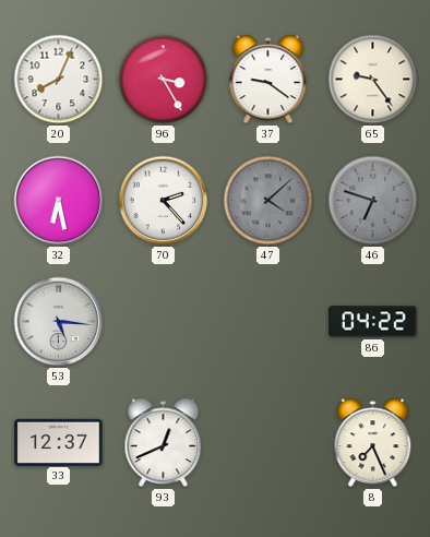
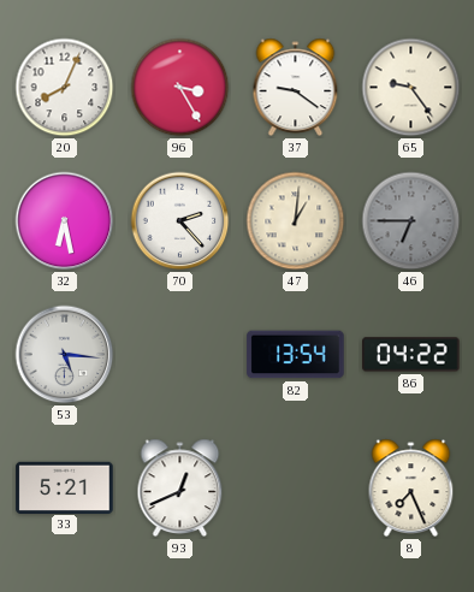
47: 4:08 -> 1:01 (296, 221)
47 dial: grey -> cream (296, 221)
46: 6:48 -> 6:45 (411, 221)
82: none -> 13:54 (296, 355)
33: 12:37 -> 5:21 (65, 487)
